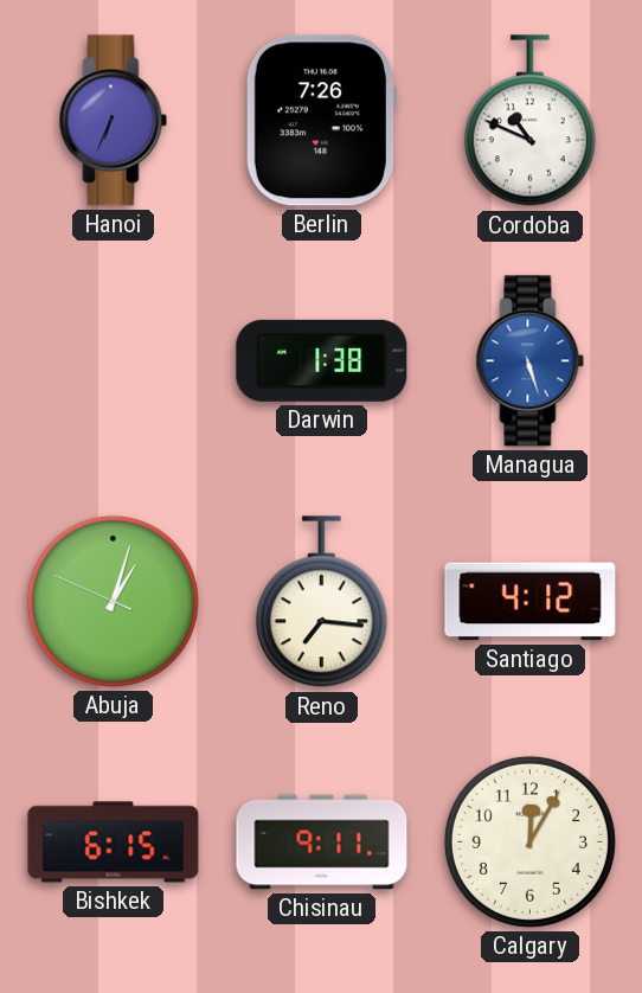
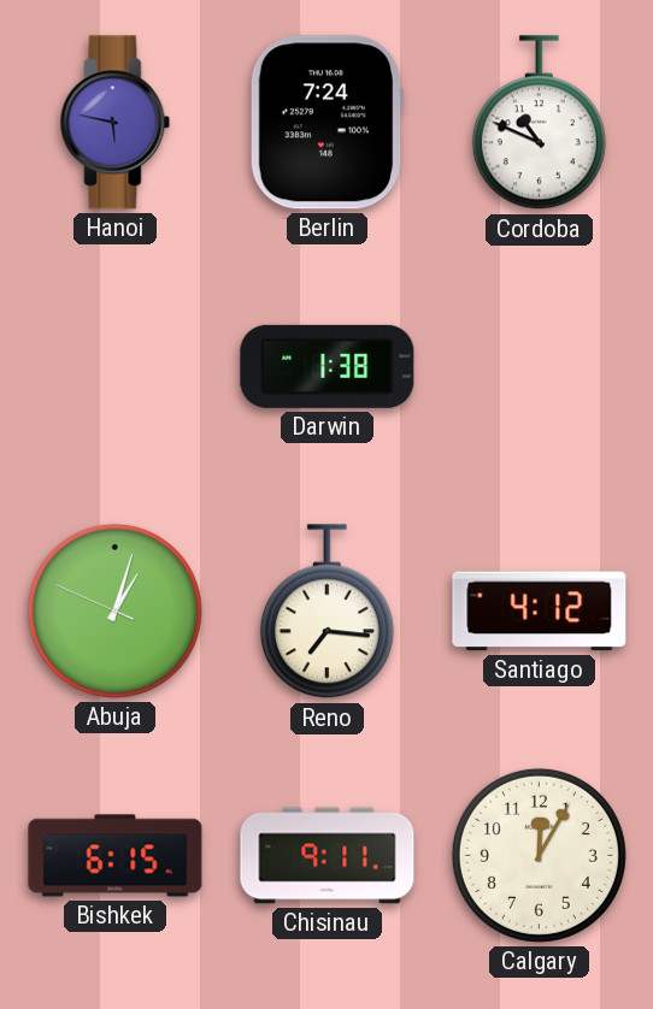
Hanoi: 6:34 -> 5:47 (116, 123)
Berlin: 7:26 -> 7:24 (325, 123)
Managua: 5:27 -> none (531, 361)
